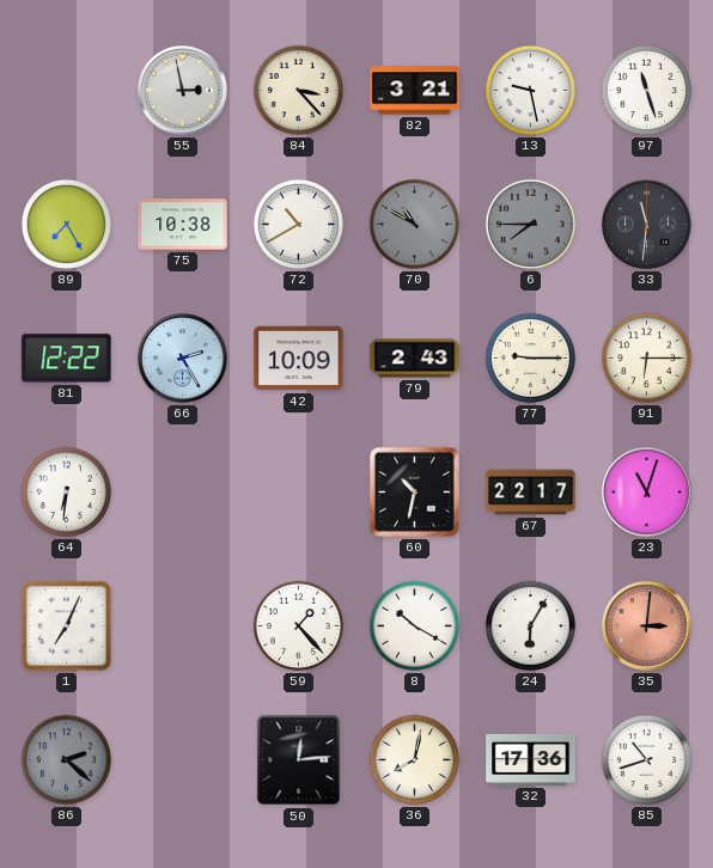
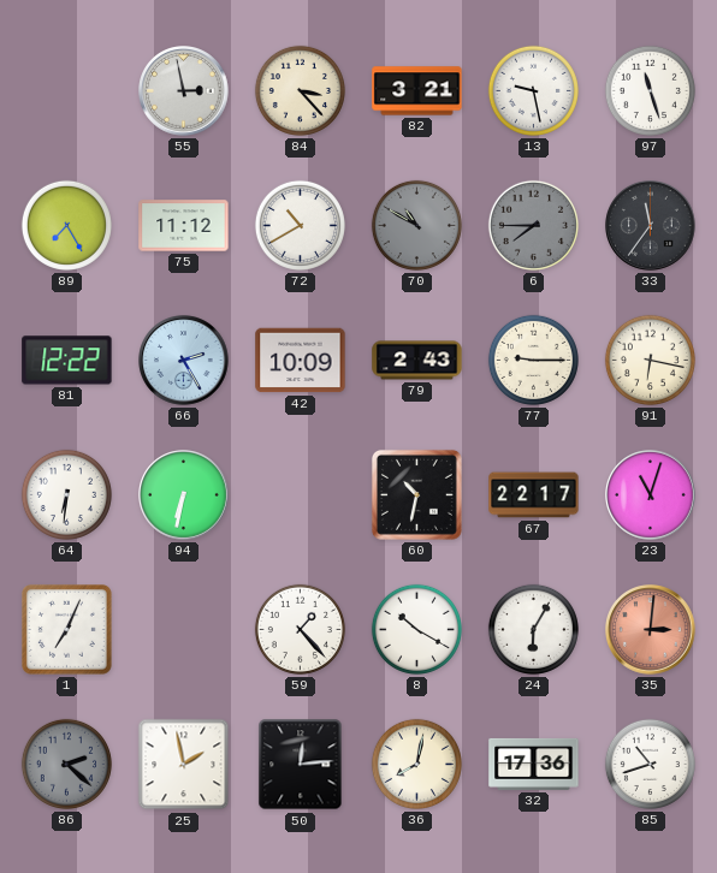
75: 10:38 -> 11:12 (184, 226)
33: 11:31 -> 11:36 (651, 226)
91: 6:15 -> 6:17 (650, 360)
94: none -> 6:32 (184, 495)
25: none -> 1:58 (184, 765)
